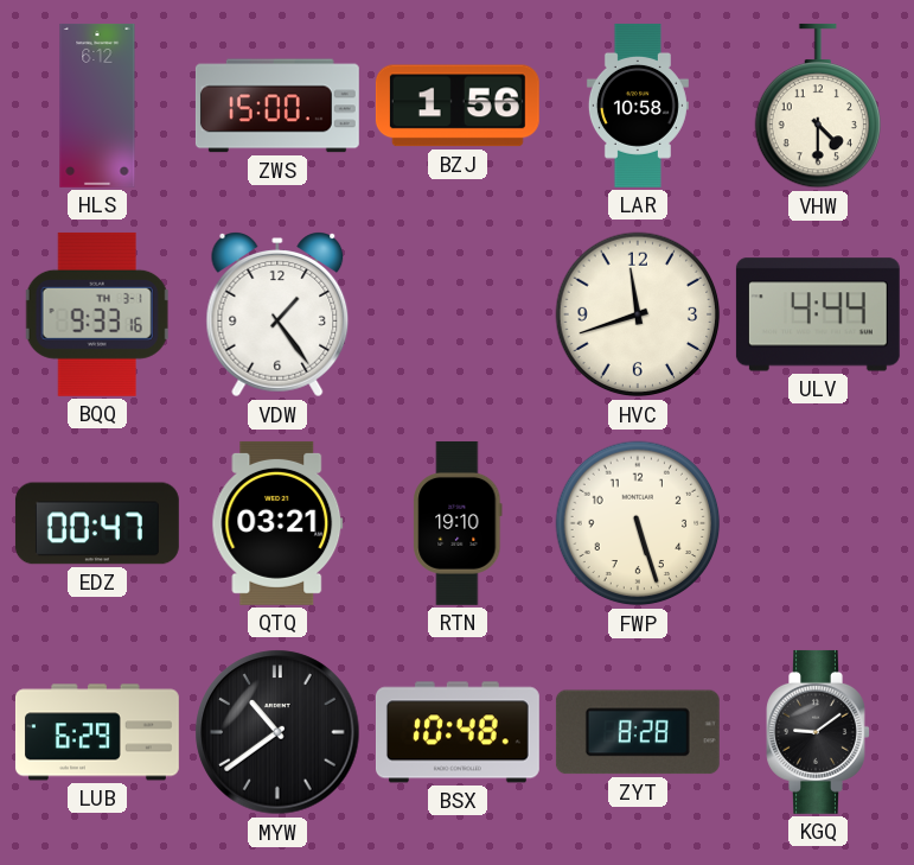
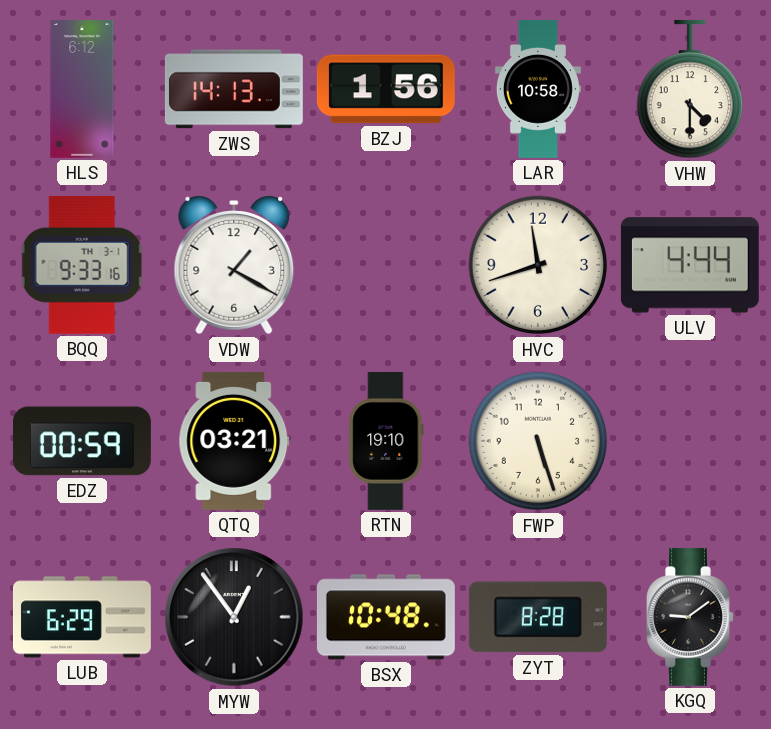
ZWS: 15:00 -> 14:13 (234, 89)
VDW: 1:24 -> 1:20 (234, 265)
EDZ: 00:47 -> 00:59 (82, 441)
MYW: 10:39 -> 12:54 (234, 617)
